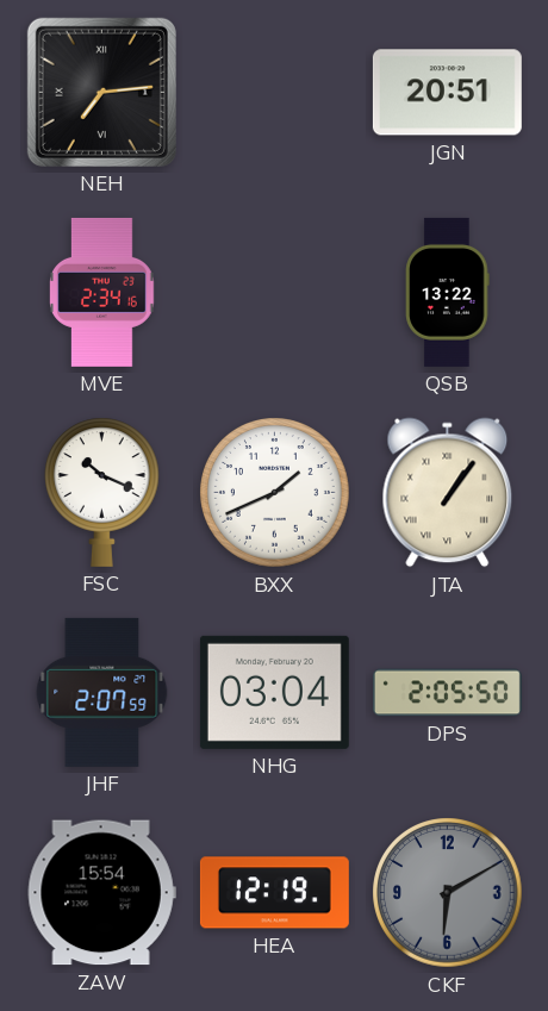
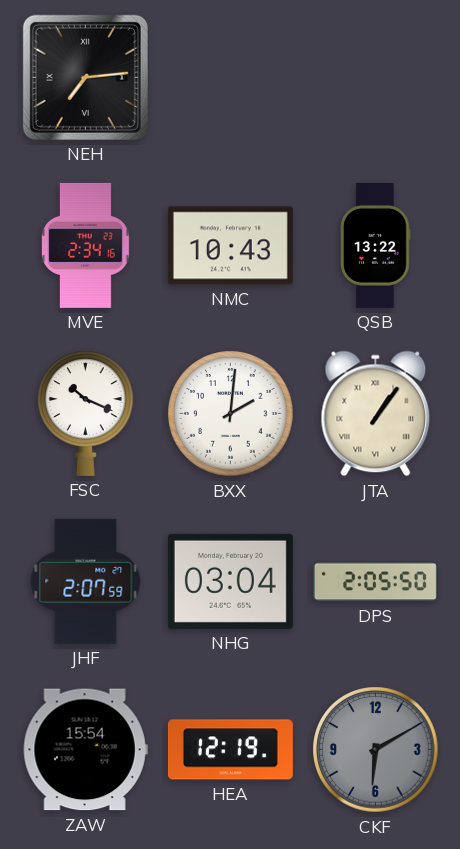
JGN: 20:51 -> none (447, 93)
NMC: none -> 10:43 (230, 246)
BXX: 1:41 -> 2:01 (231, 414)
